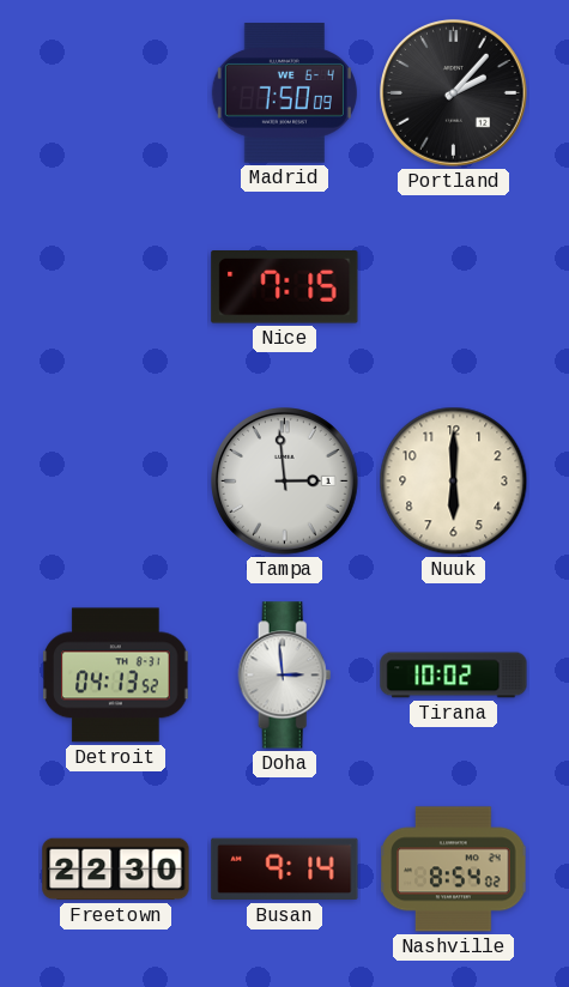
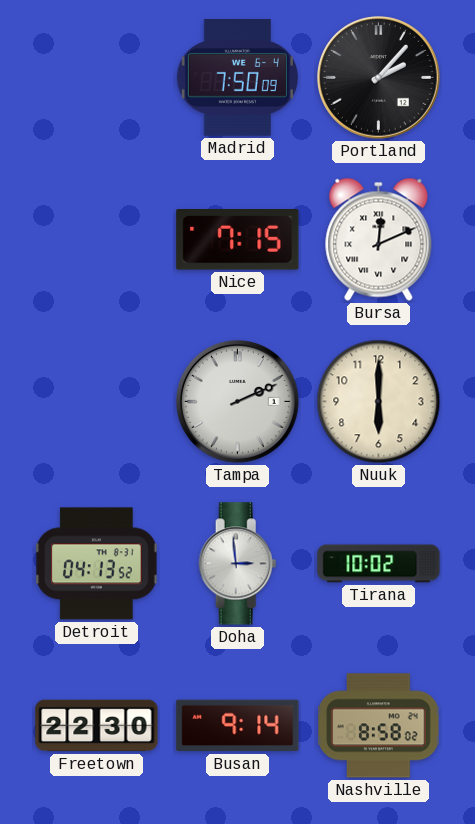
Bursa: none -> 12:11 (379, 239)
Tampa: 2:59 -> 2:11 (238, 402)
Nashville: 8:54 -> 8:58 (379, 726)
